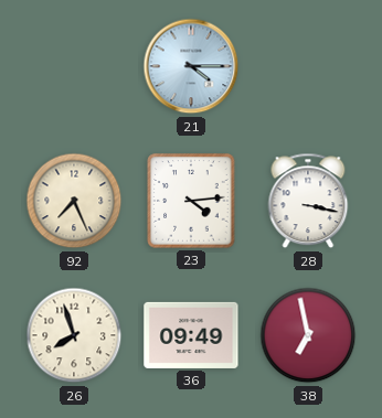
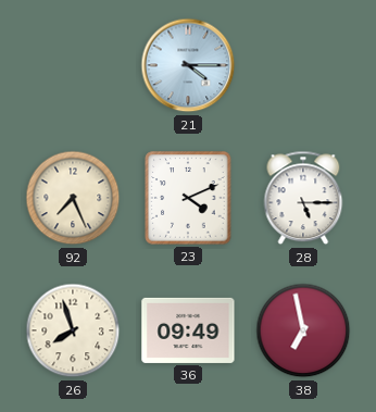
23: 4:14 -> 4:11 (188, 198)
28: 3:17 -> 5:15 (303, 198)
